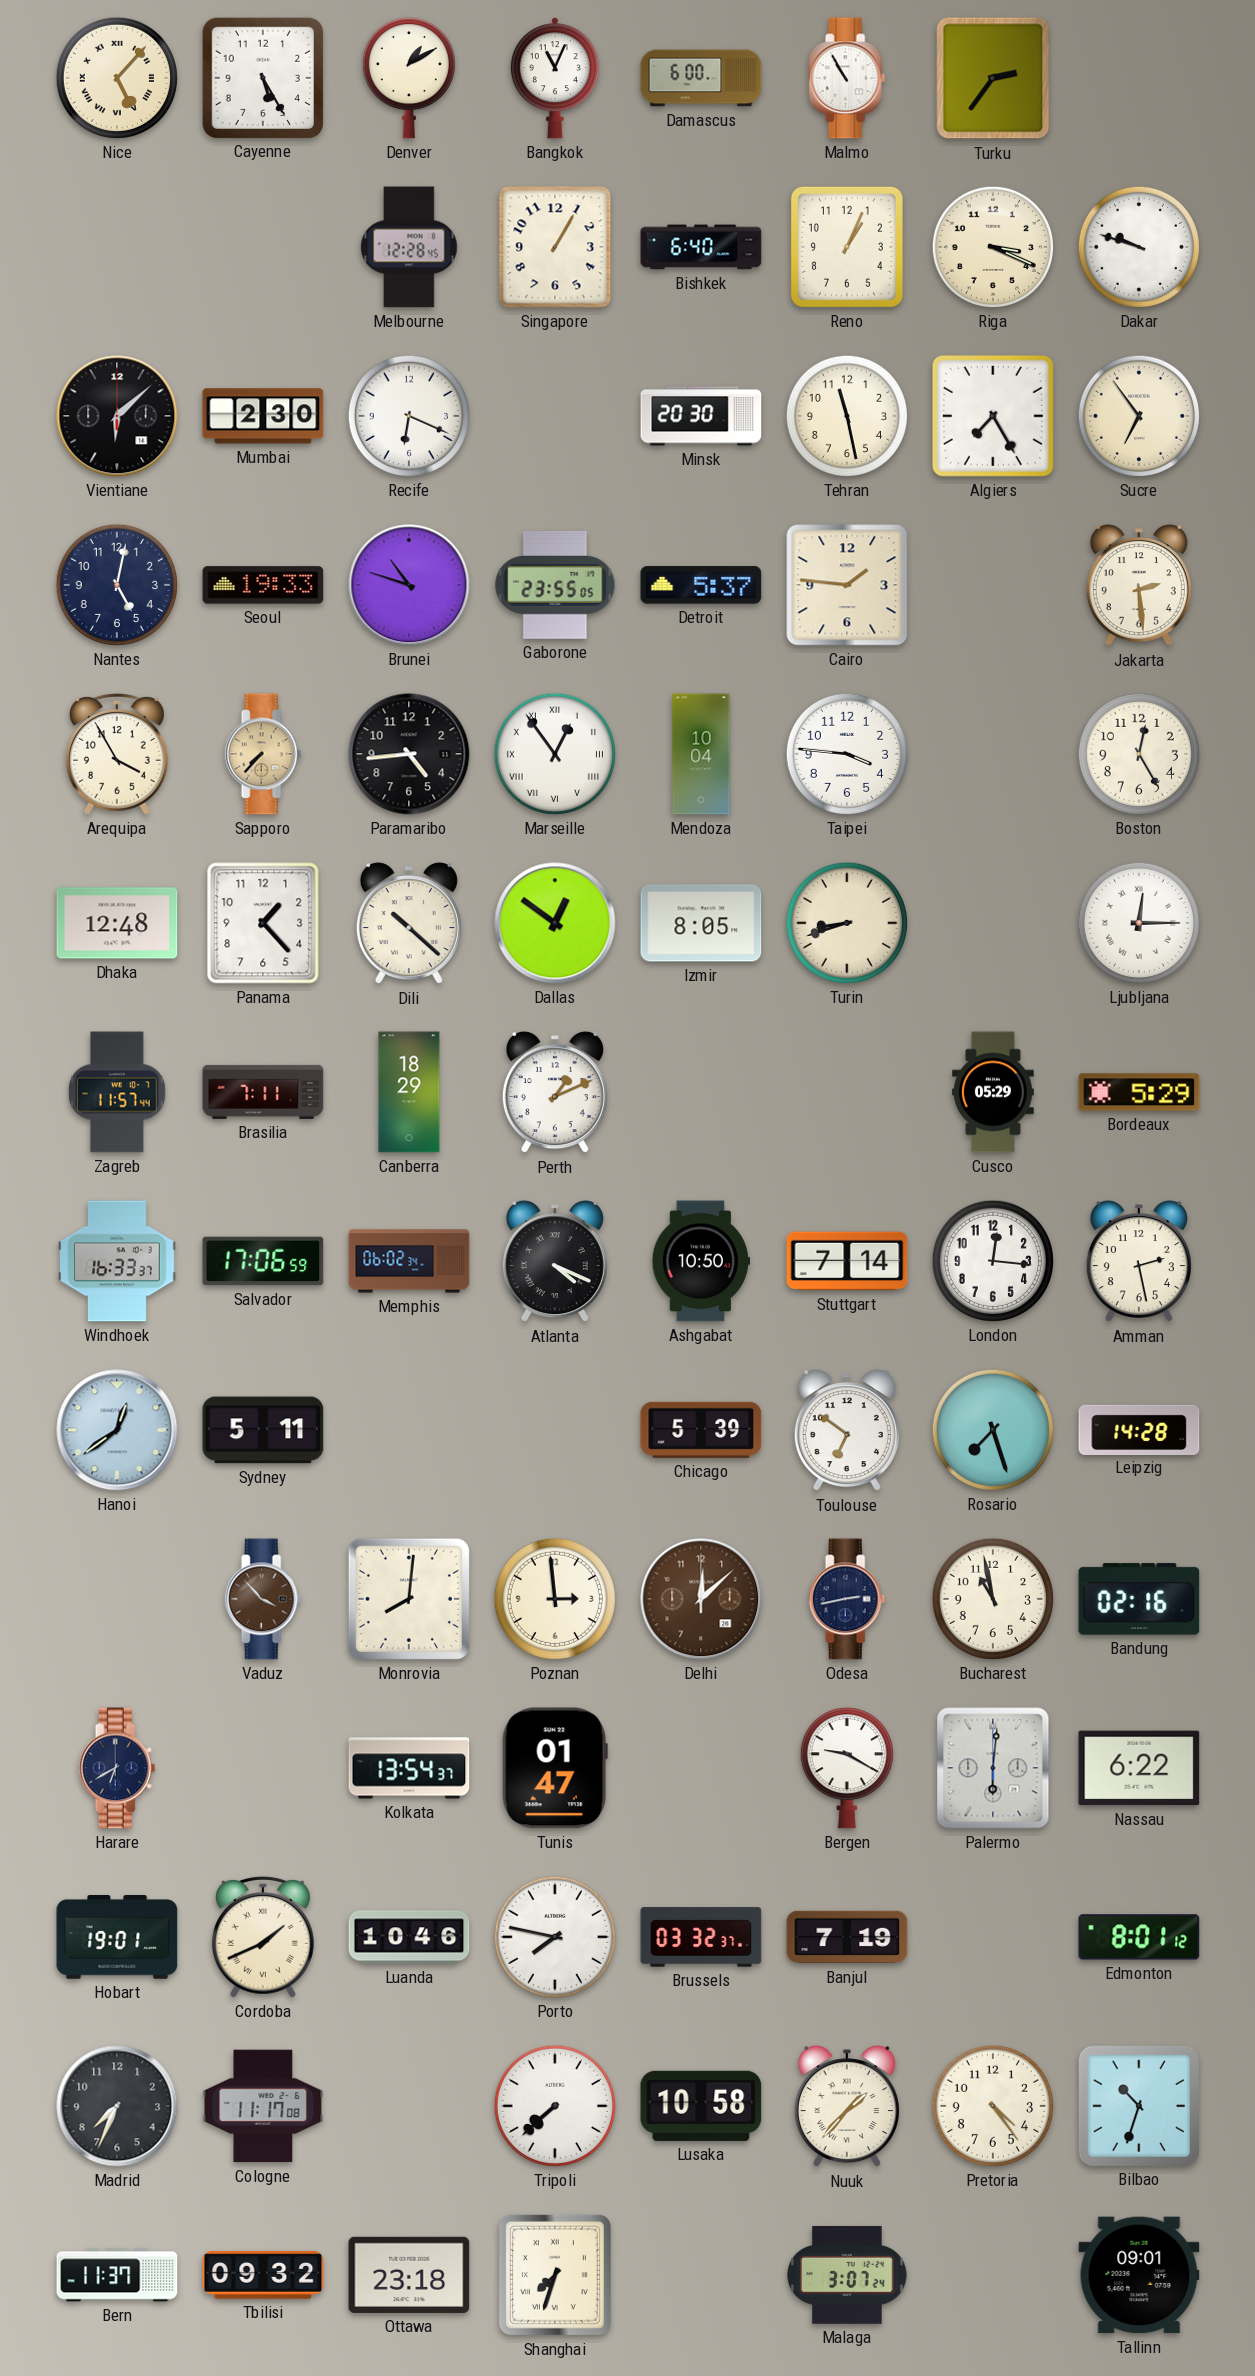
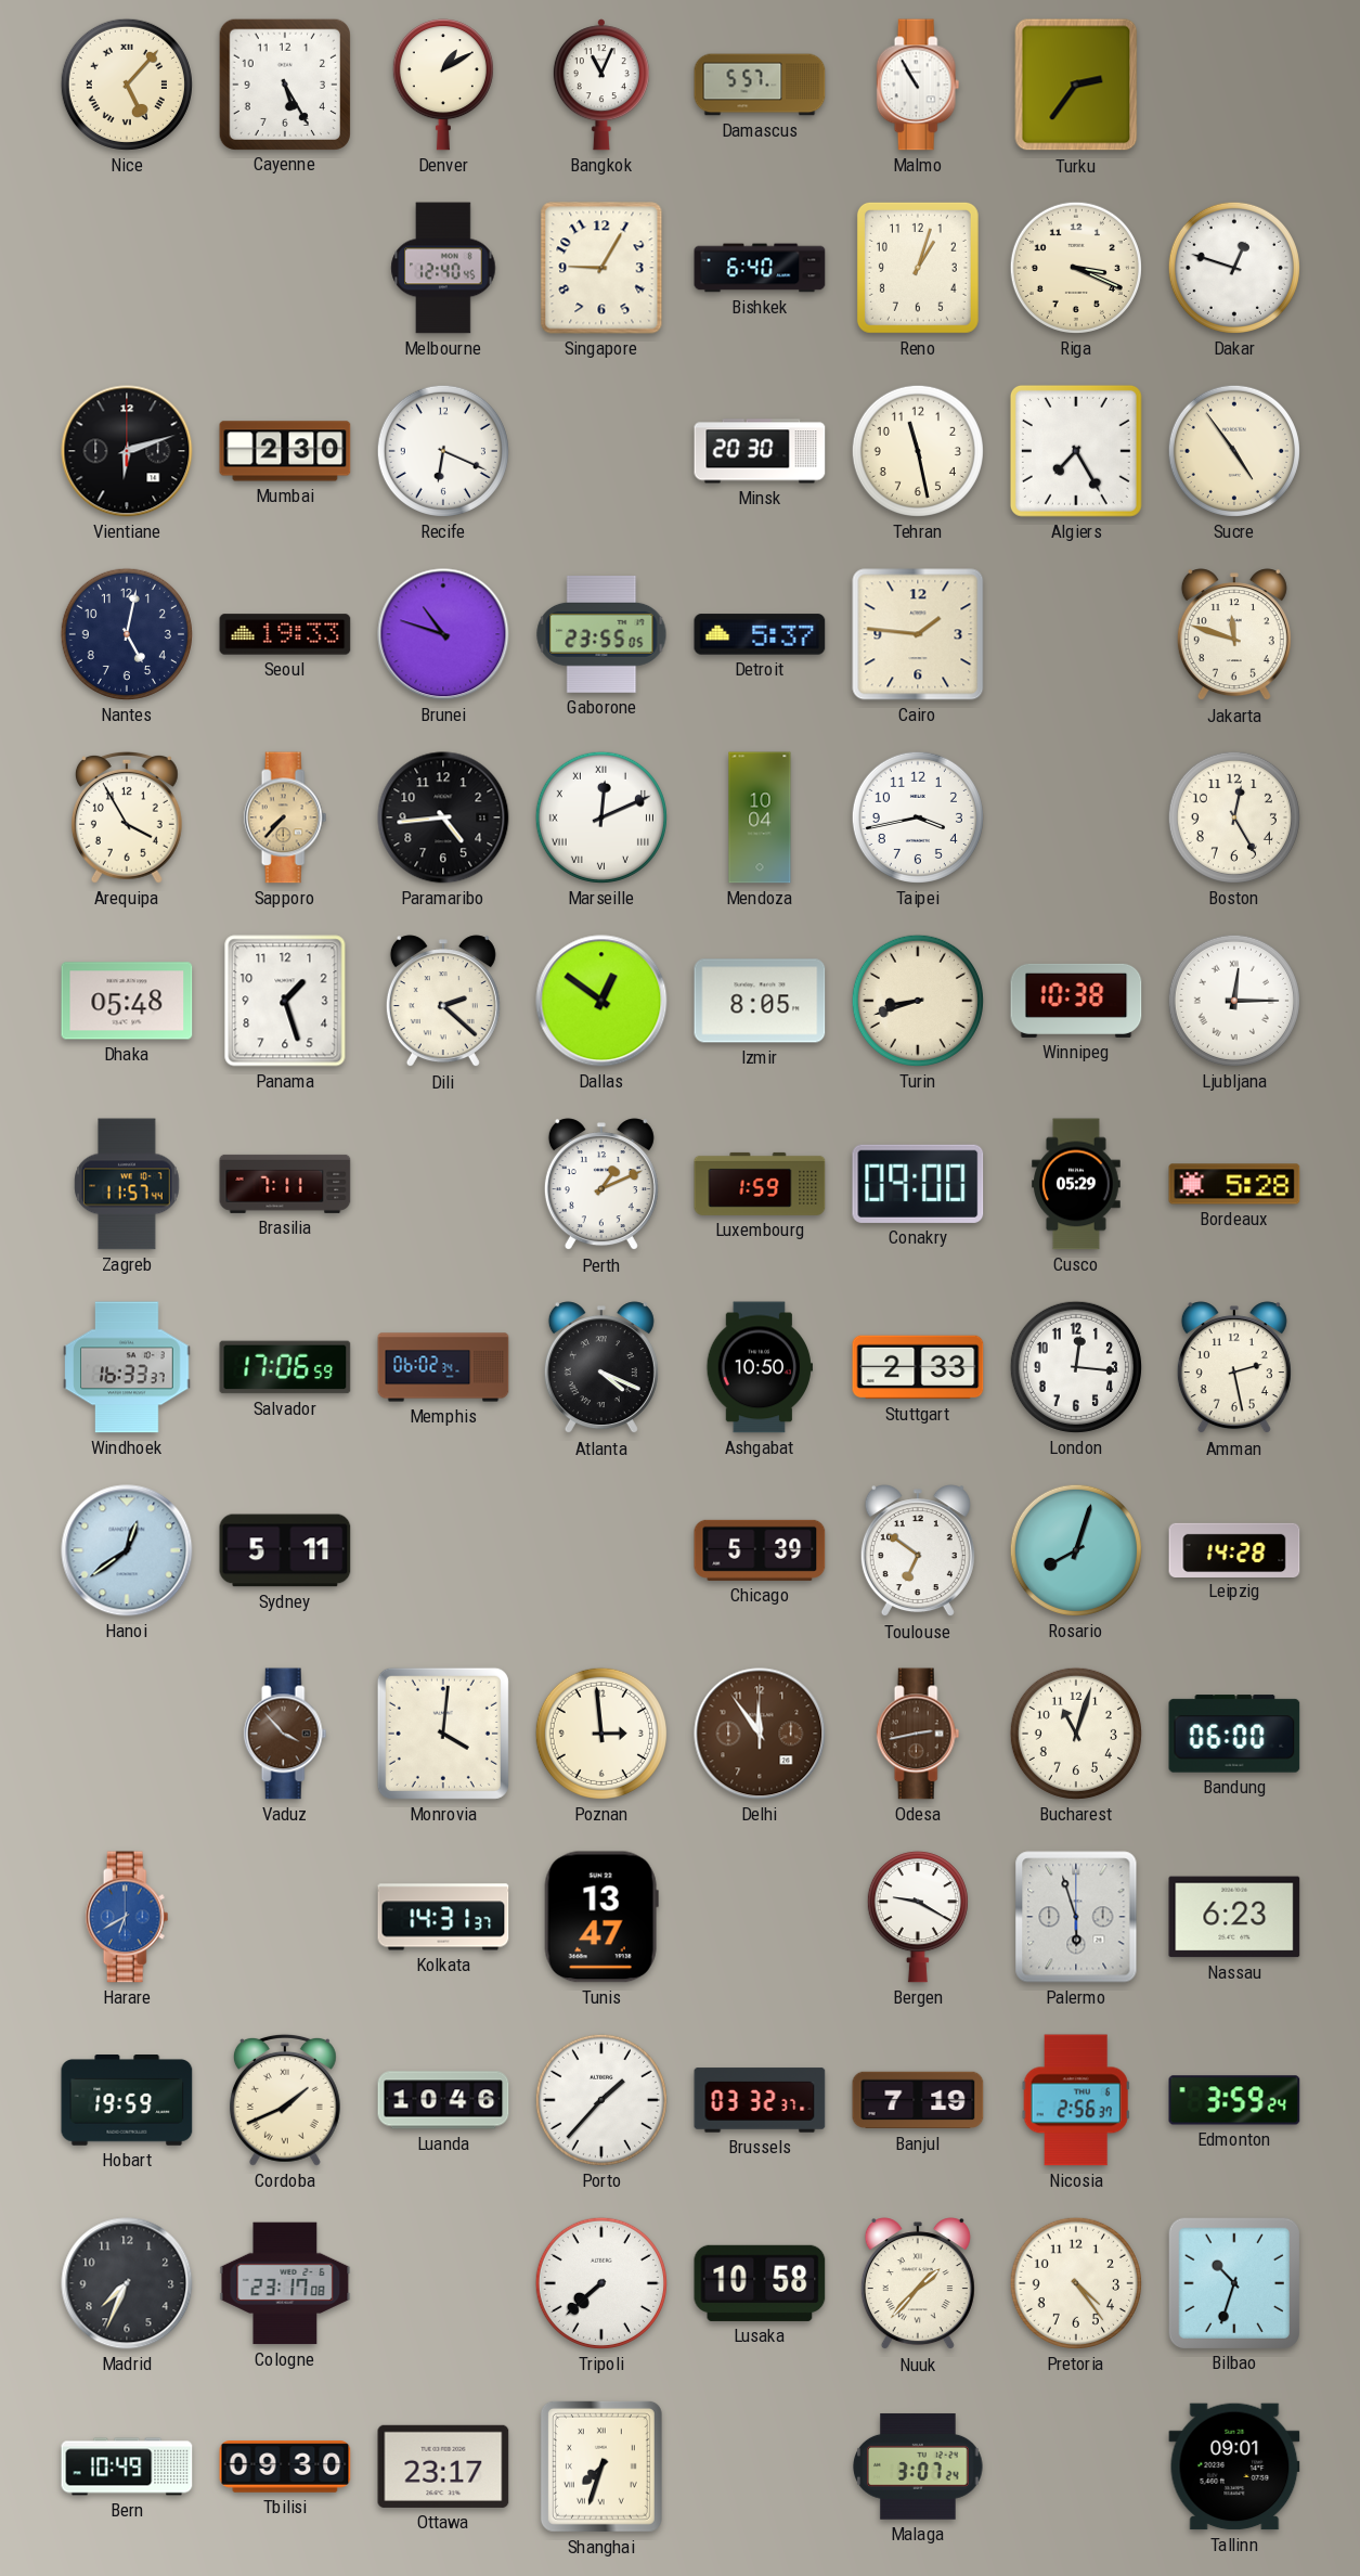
Damascus: 6:00 -> 5:57 (760, 85)
Melbourne: 12:28 -> 12:40 (443, 268)
Singapore: 1:05 -> 9:05 (601, 268)
Reno: 1:04 -> 1:03 (918, 268)
Dakar: 9:48 -> 12:48 (1234, 268)
Vientiane: 6:08 -> 6:12 (127, 451)
Sucre: 6:54 -> 4:54 (1234, 451)
Jakarta: 2:29 -> 11:48 (1234, 635)
Marseille: 12:54 -> 12:11 (601, 817)
Taipei: 3:46 -> 3:43 (918, 817)
Dhaka: 12:48 -> 05:48 (127, 1001)
Panama: 1:23 -> 1:27 (285, 1001)
Dili: 10:22 -> 2:22 (443, 1002)
Winnipeg: none -> 10:38 (1076, 1001)
Canberra: 18:29 -> none (409, 1092)
Luxembourg: none -> 1:59 (760, 1184)
Conakry: none -> 09:00 (918, 1184)
Bordeaux: 5:29 -> 5:28 (1234, 1184)
Stuttgart: 7:14 -> 2:33 (918, 1367)
Rosario: 7:27 -> 8:03 (1076, 1550)
Monrovia: 8:01 -> 4:01 (443, 1734)
Delhi: 12:08 -> 11:54 (760, 1734)
Odesa dial: navy -> brown (918, 1734)
Bucharest: 10:58 -> 11:03 (1076, 1734)
Bandung: 02:16 -> 06:00 (1234, 1734)
Harare dial: navy -> blue (127, 1917)
Kolkata: 13:54 -> 14:31 (443, 1917)
Tunis: 01:47 -> 13:47 (601, 1917)
Palermo: 6:01 -> 5:57 (1076, 1917)
Nassau: 6:22 -> 6:23 (1234, 1917)
Hobart: 19:01 -> 19:59 (127, 2101)
Porto: 7:47 -> 1:37 (601, 2100)
Nicosia: none -> 2:56 (1076, 2100)
Edmonton: 8:01 -> 3:59 (1234, 2100)
Cologne: 11:17 -> 23:17 (285, 2283)
Bern: 11:37 -> 10:49 (127, 2466)
Tbilisi: 09:32 -> 09:30 (285, 2466)
Ottawa: 23:18 -> 23:17 (443, 2466)
